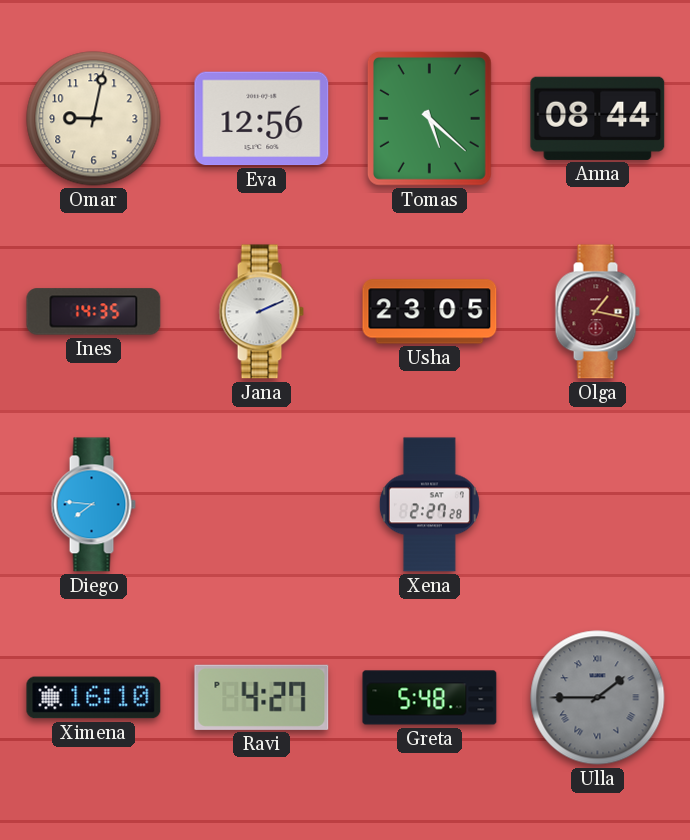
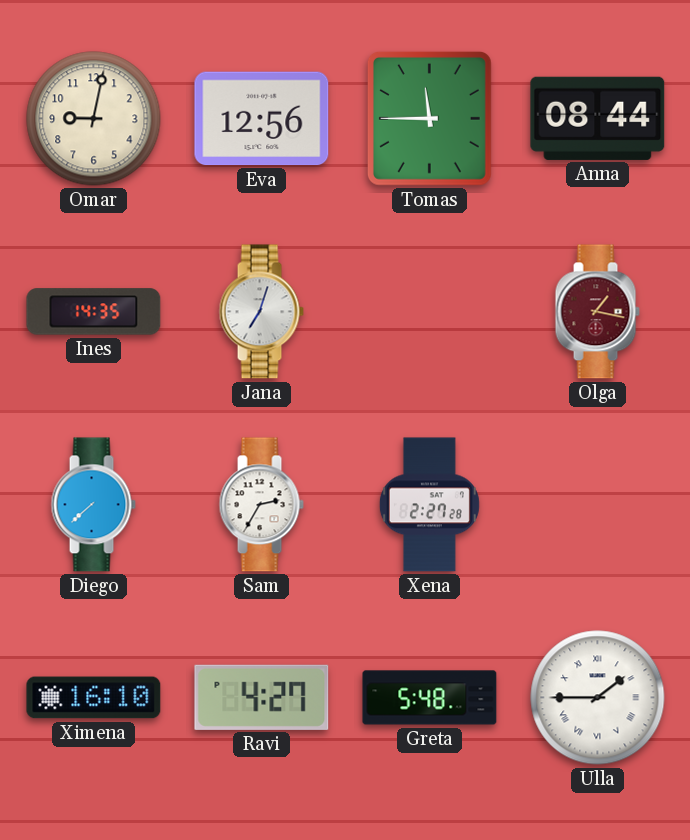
Tomas: 5:22 -> 11:45 (429, 118)
Jana: 2:11 -> 7:03 (261, 312)
Usha: 23:05 -> none (430, 312)
Diego: 7:46 -> 7:38 (93, 505)
Sam: none -> 2:35 (261, 505)
Ulla dial: grey -> white (598, 698)
